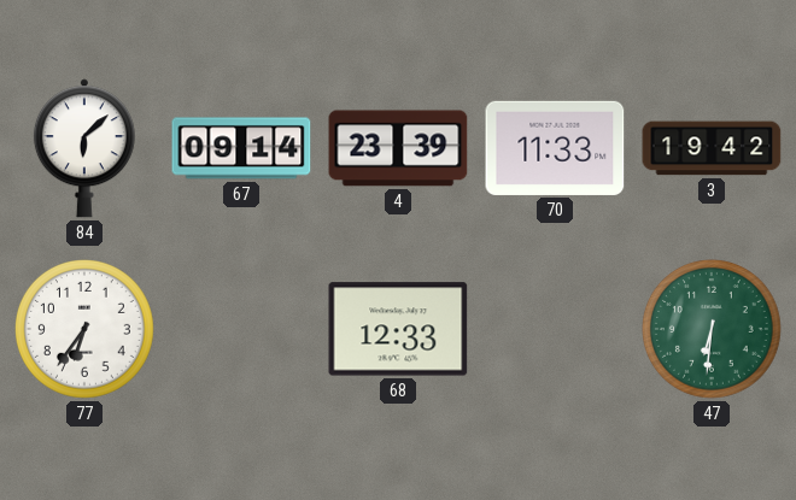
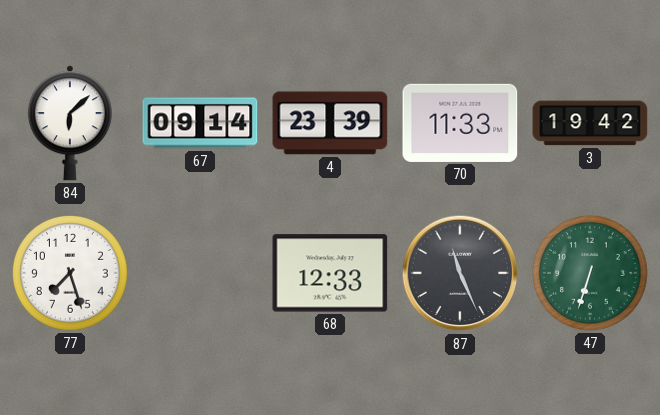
77: 6:36 -> 7:27 (71, 274)
87: none -> 11:26 (460, 273)
47: 6:31 -> 6:33 (591, 274)
